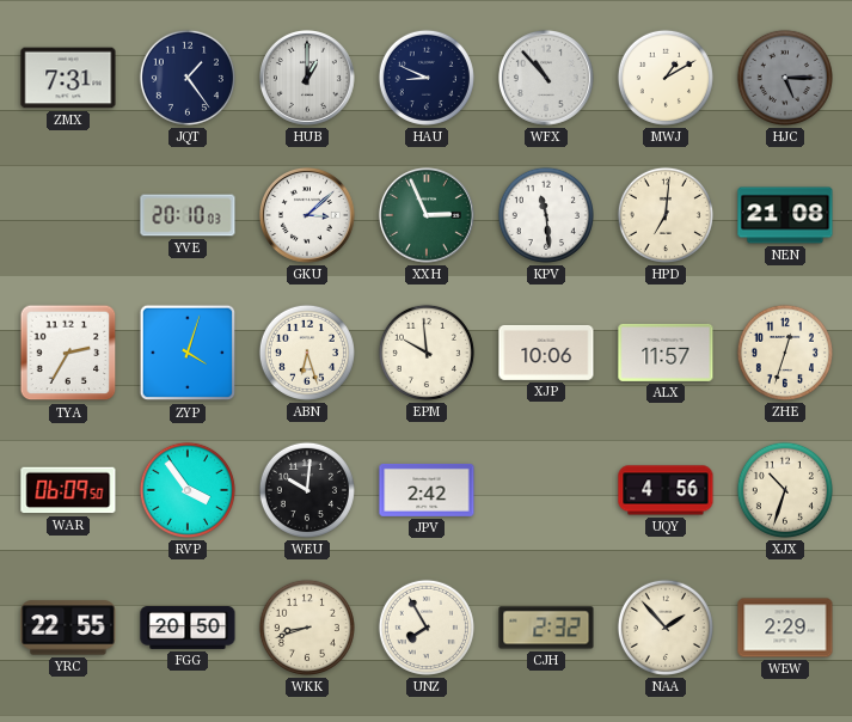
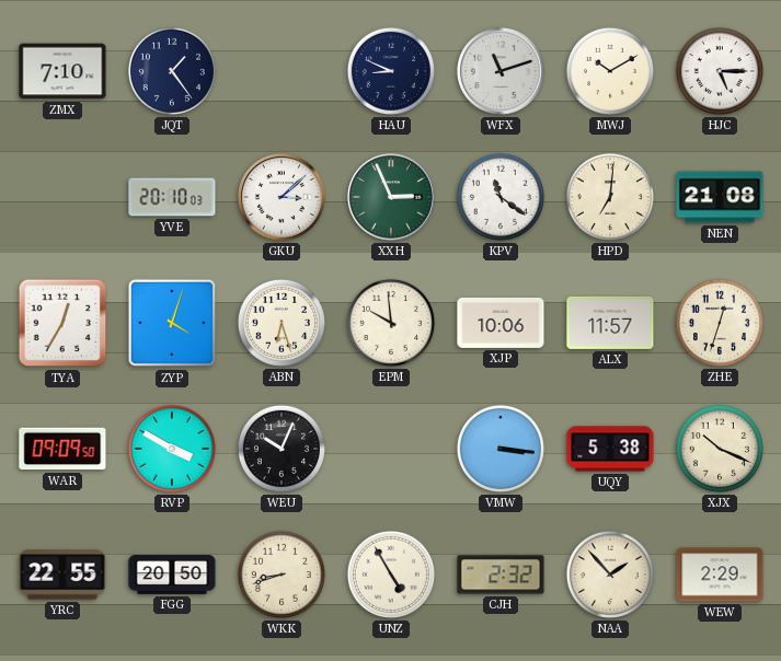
ZMX: 7:31 -> 7:10 (62, 71)
HUB: 1:00 -> none (307, 78)
WFX: 10:53 -> 11:12 (501, 71)
MWJ: 1:10 -> 10:10 (610, 71)
HJC dial: grey -> white (720, 71)
KPV: 11:29 -> 11:21 (501, 197)
TYA: 2:35 -> 12:35 (62, 323)
WAR: 06:09 -> 09:09 (62, 449)
RVP: 3:54 -> 3:50 (172, 449)
WEU: 10:01 -> 10:04 (282, 449)
JPV: 2:42 -> none (427, 490)
VMW: none -> 3:16 (501, 449)
UQY: 4:56 -> 5:38 (610, 449)
XJX: 10:33 -> 10:19 (720, 449)
UNZ: 7:55 -> 4:55 (391, 575)
